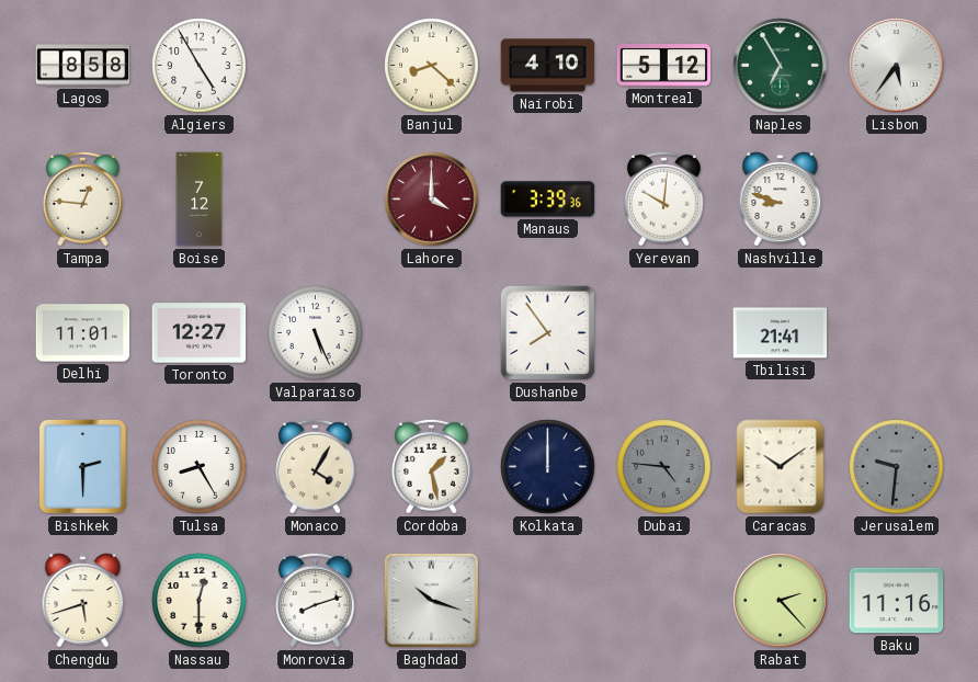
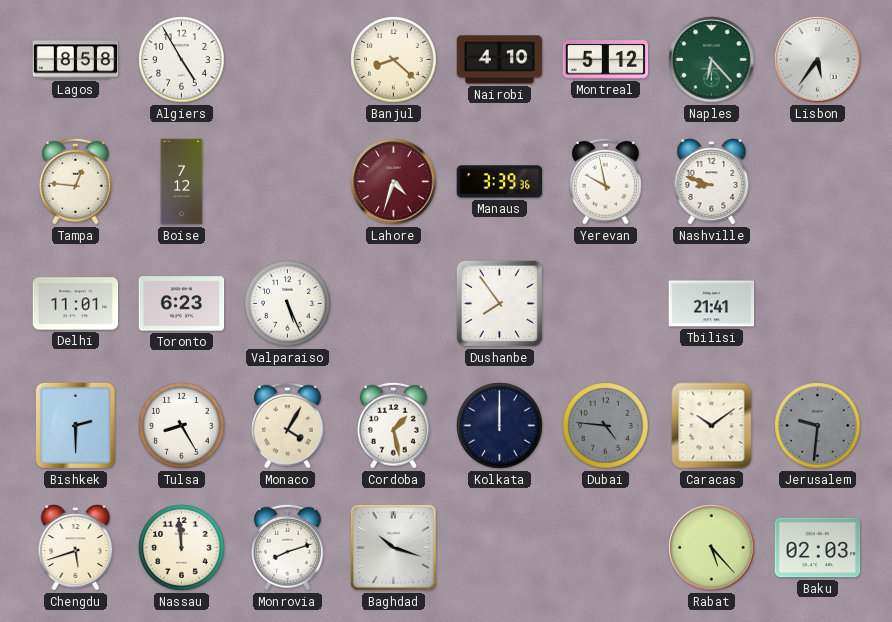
Naples: 6:55 -> 6:23 (712, 60)
Lahore: 4:00 -> 4:33 (394, 182)
Yerevan: 10:01 -> 9:58 (606, 181)
Toronto: 12:27 -> 6:23 (182, 304)
Nassau: 12:30 -> 11:59 (182, 548)
Rabat: 2:23 -> 5:23 (712, 548)
Baku: 11:16 -> 02:03 (818, 548)
